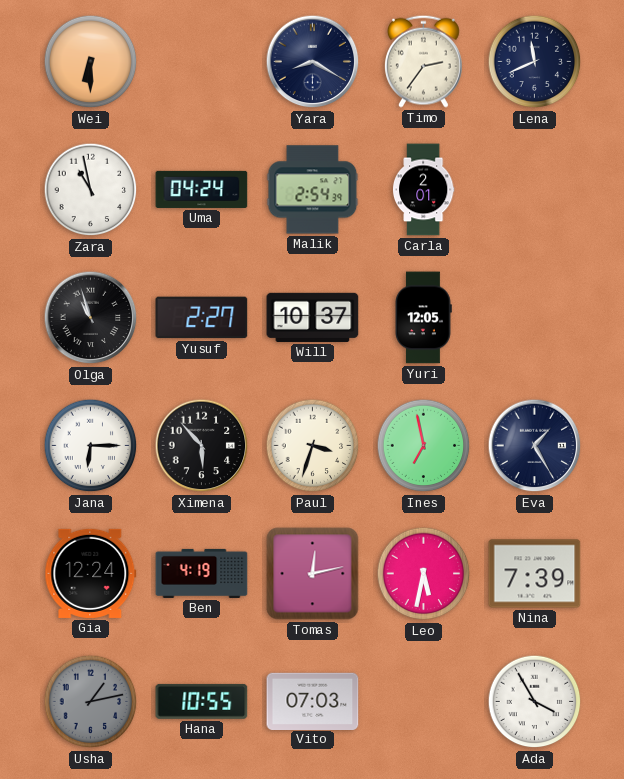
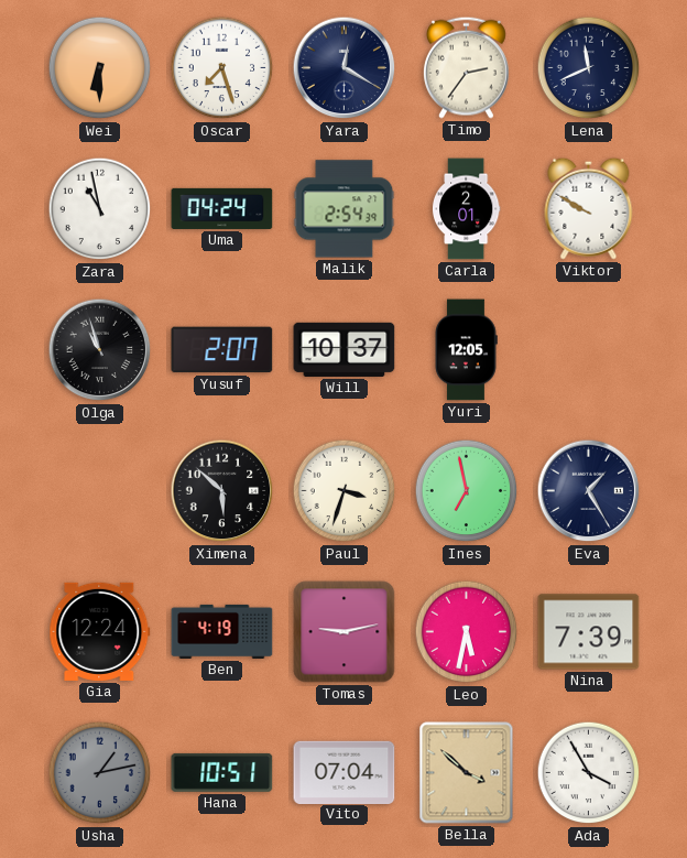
Oscar: none -> 7:27 (222, 68)
Yara: 8:20 -> 12:20 (345, 68)
Viktor: none -> 9:50 (589, 208)
Yusuf: 2:27 -> 2:07 (222, 350)
Jana: 6:15 -> none (91, 446)
Ximena: 5:53 -> 5:52 (222, 491)
Tomas: 12:13 -> 9:13 (345, 632)
Hana: 10:55 -> 10:51 (222, 772)
Vito: 07:03 -> 07:04 (345, 772)
Bella: none -> 3:52 (467, 773)
